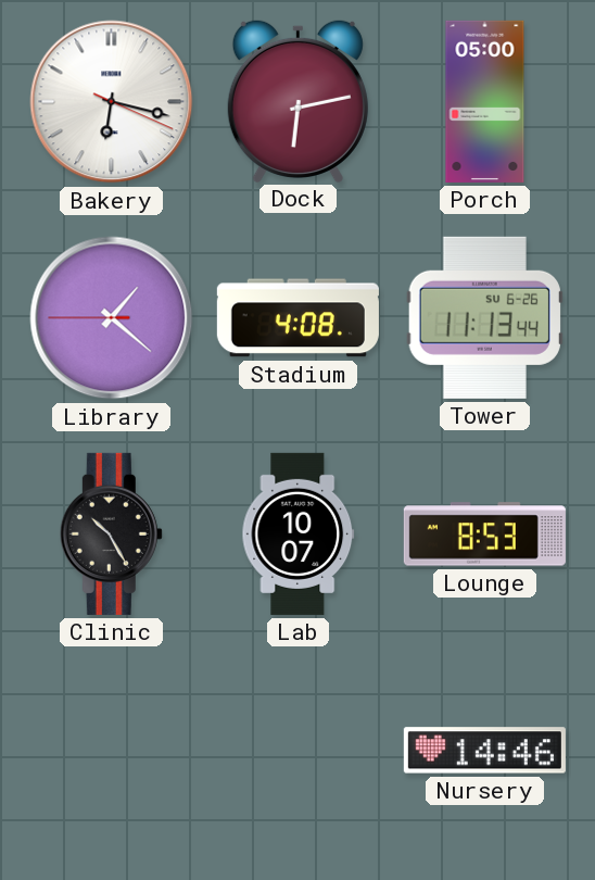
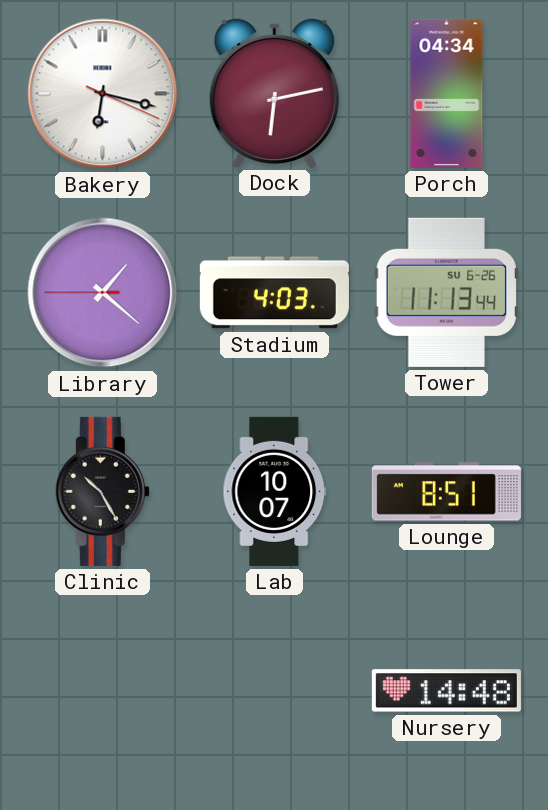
Porch: 05:00 -> 04:34 (447, 93)
Stadium: 4:08 -> 4:03 (274, 293)
Lounge: 8:53 -> 8:51 (446, 492)
Nursery: 14:46 -> 14:48 (446, 691)
